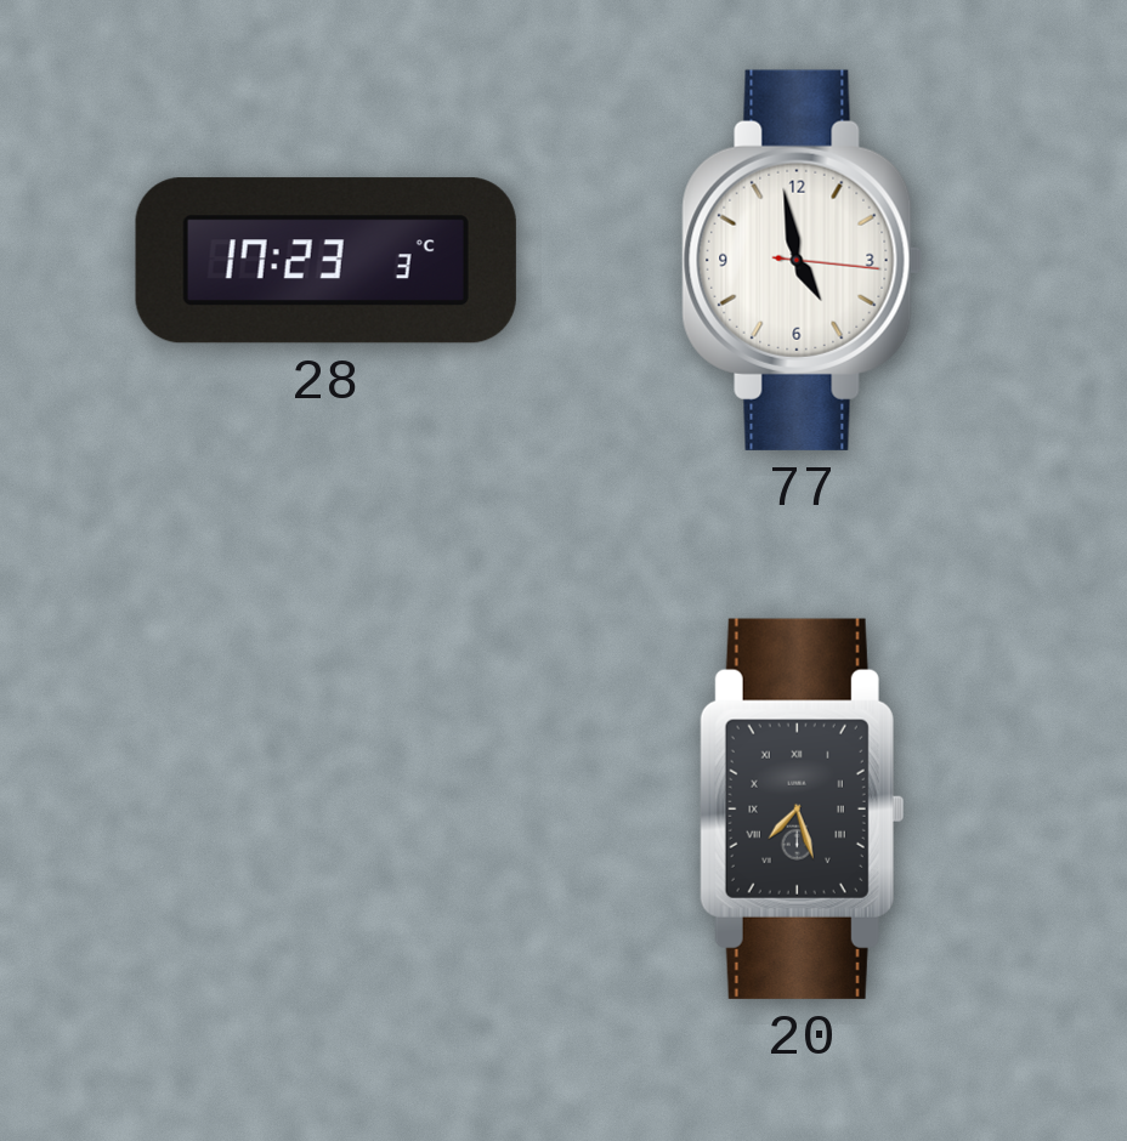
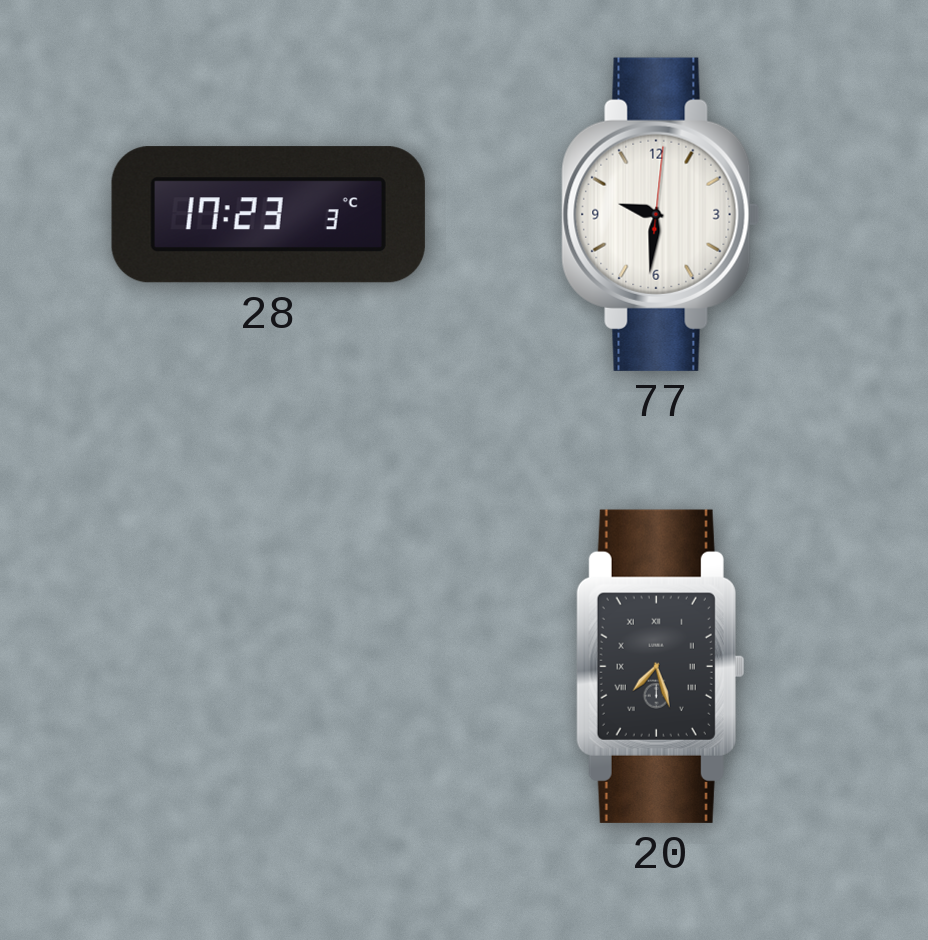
77: 4:58 -> 9:31 (661, 214)
